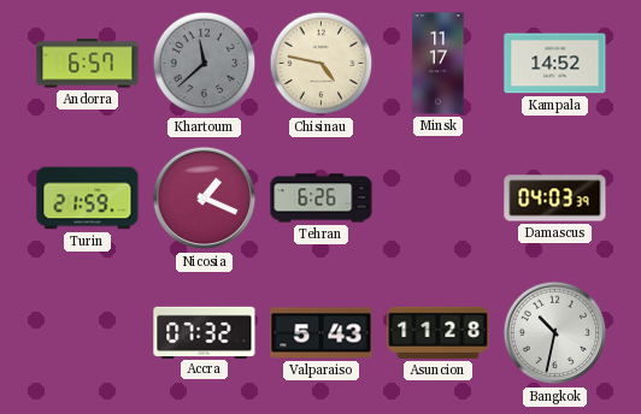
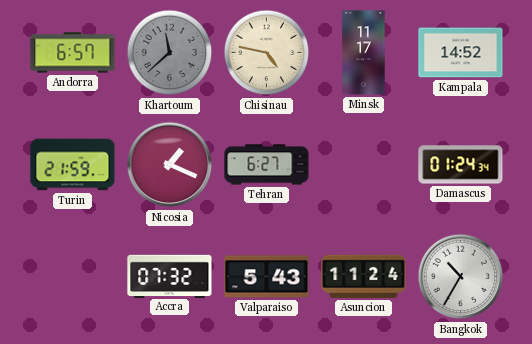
Tehran: 6:26 -> 6:27 (267, 165)
Damascus: 04:03 -> 01:24 (461, 165)
Asuncion: 11:28 -> 11:24 (364, 276)
Bangkok: 10:32 -> 10:35 (461, 277)
